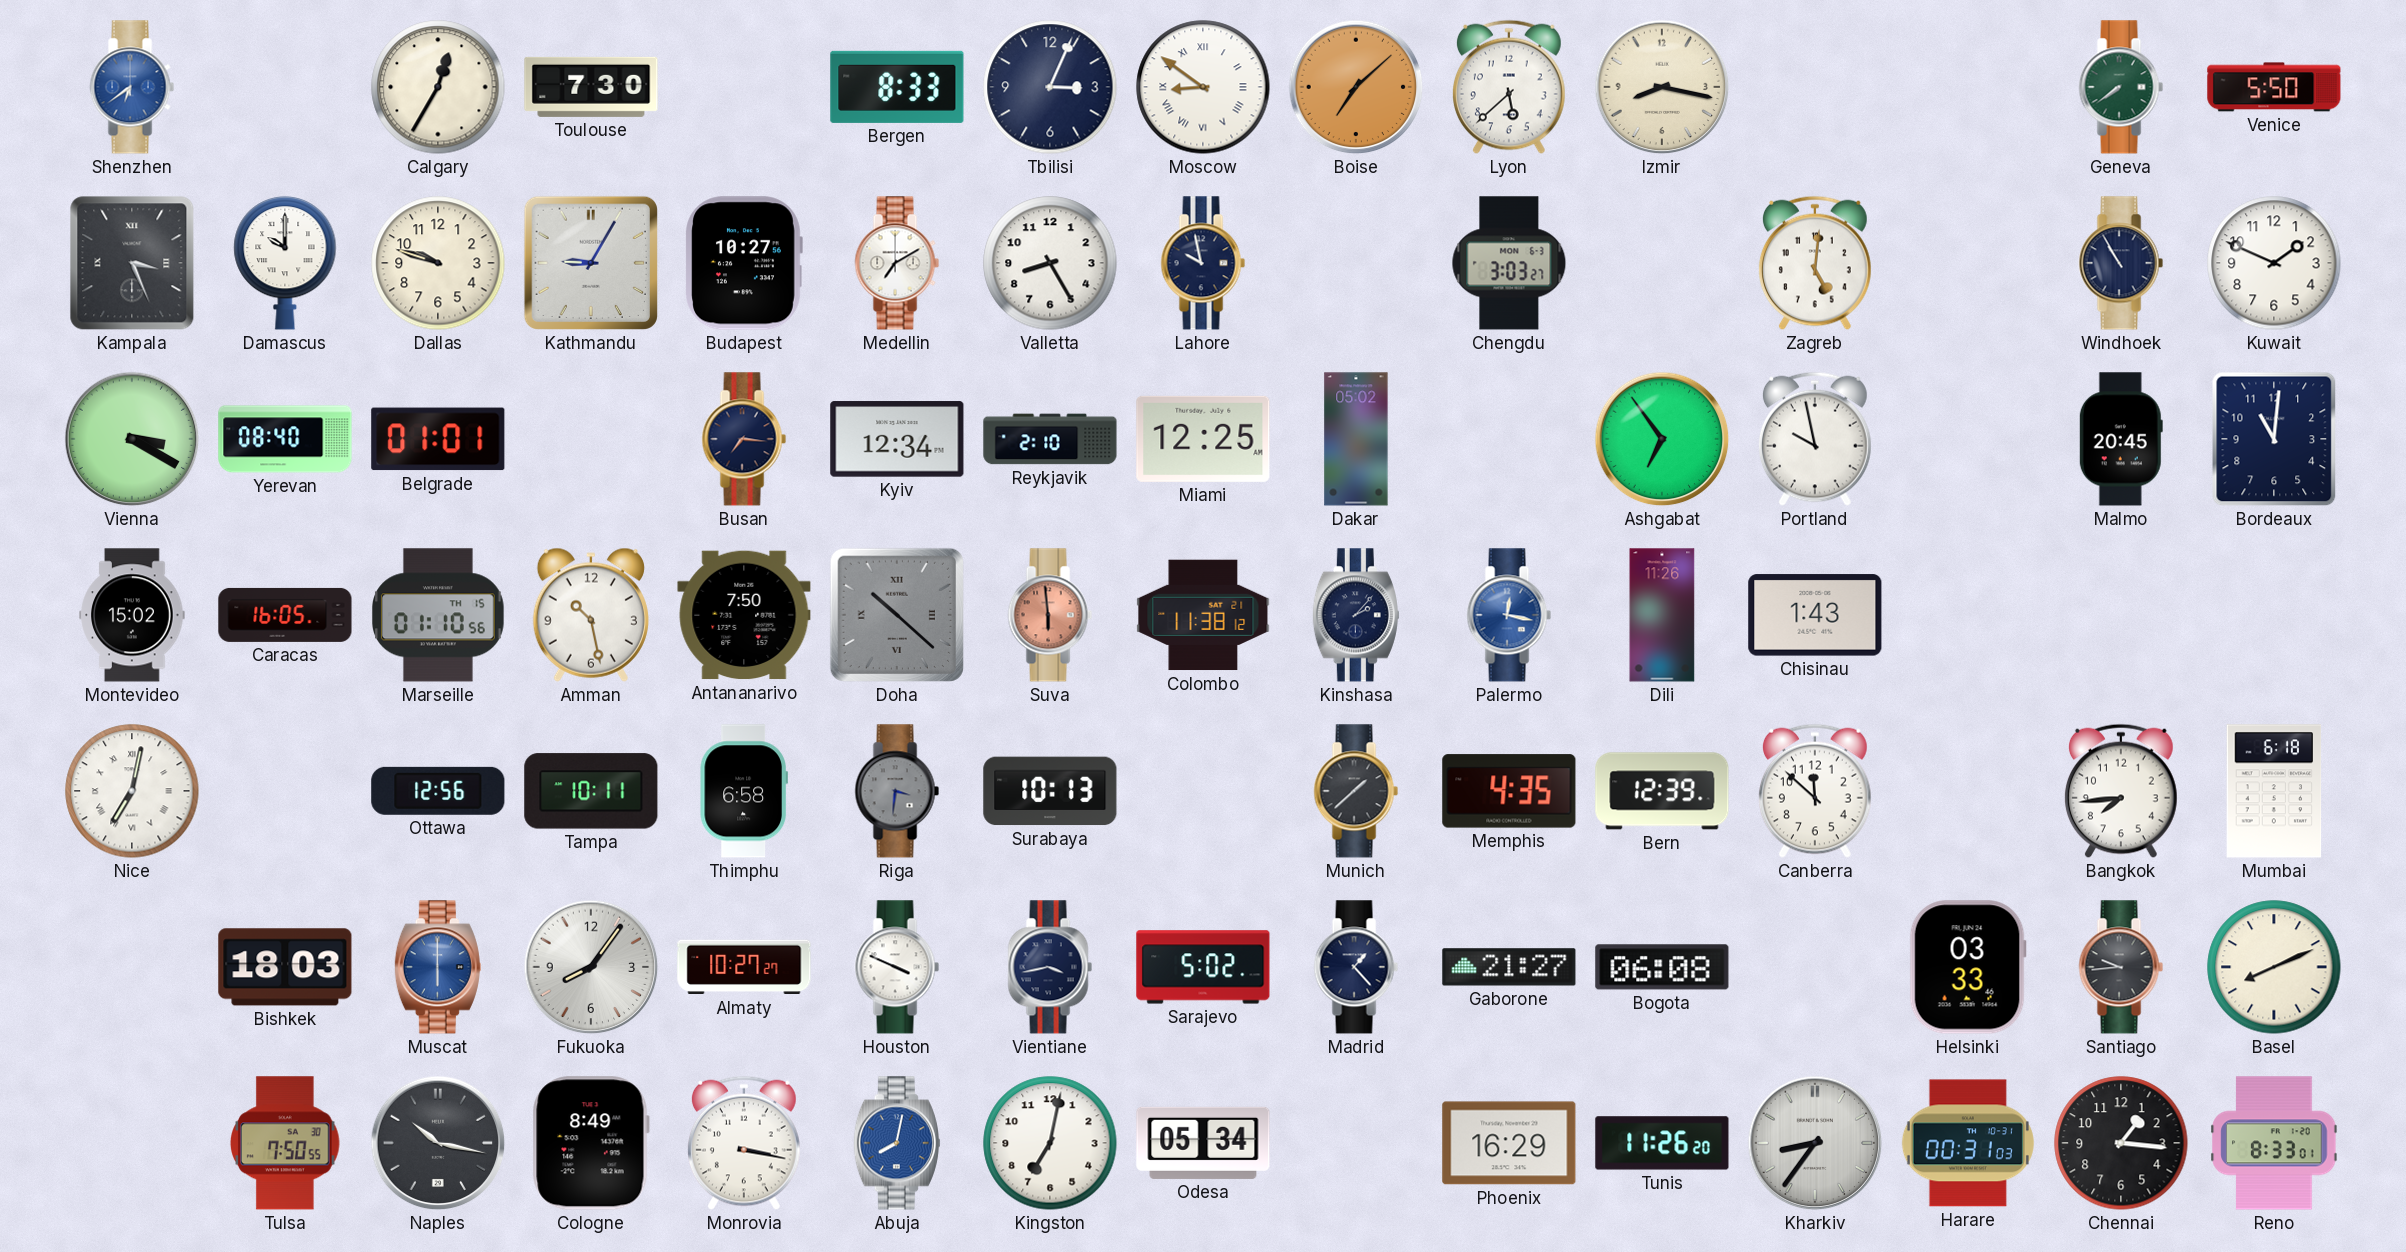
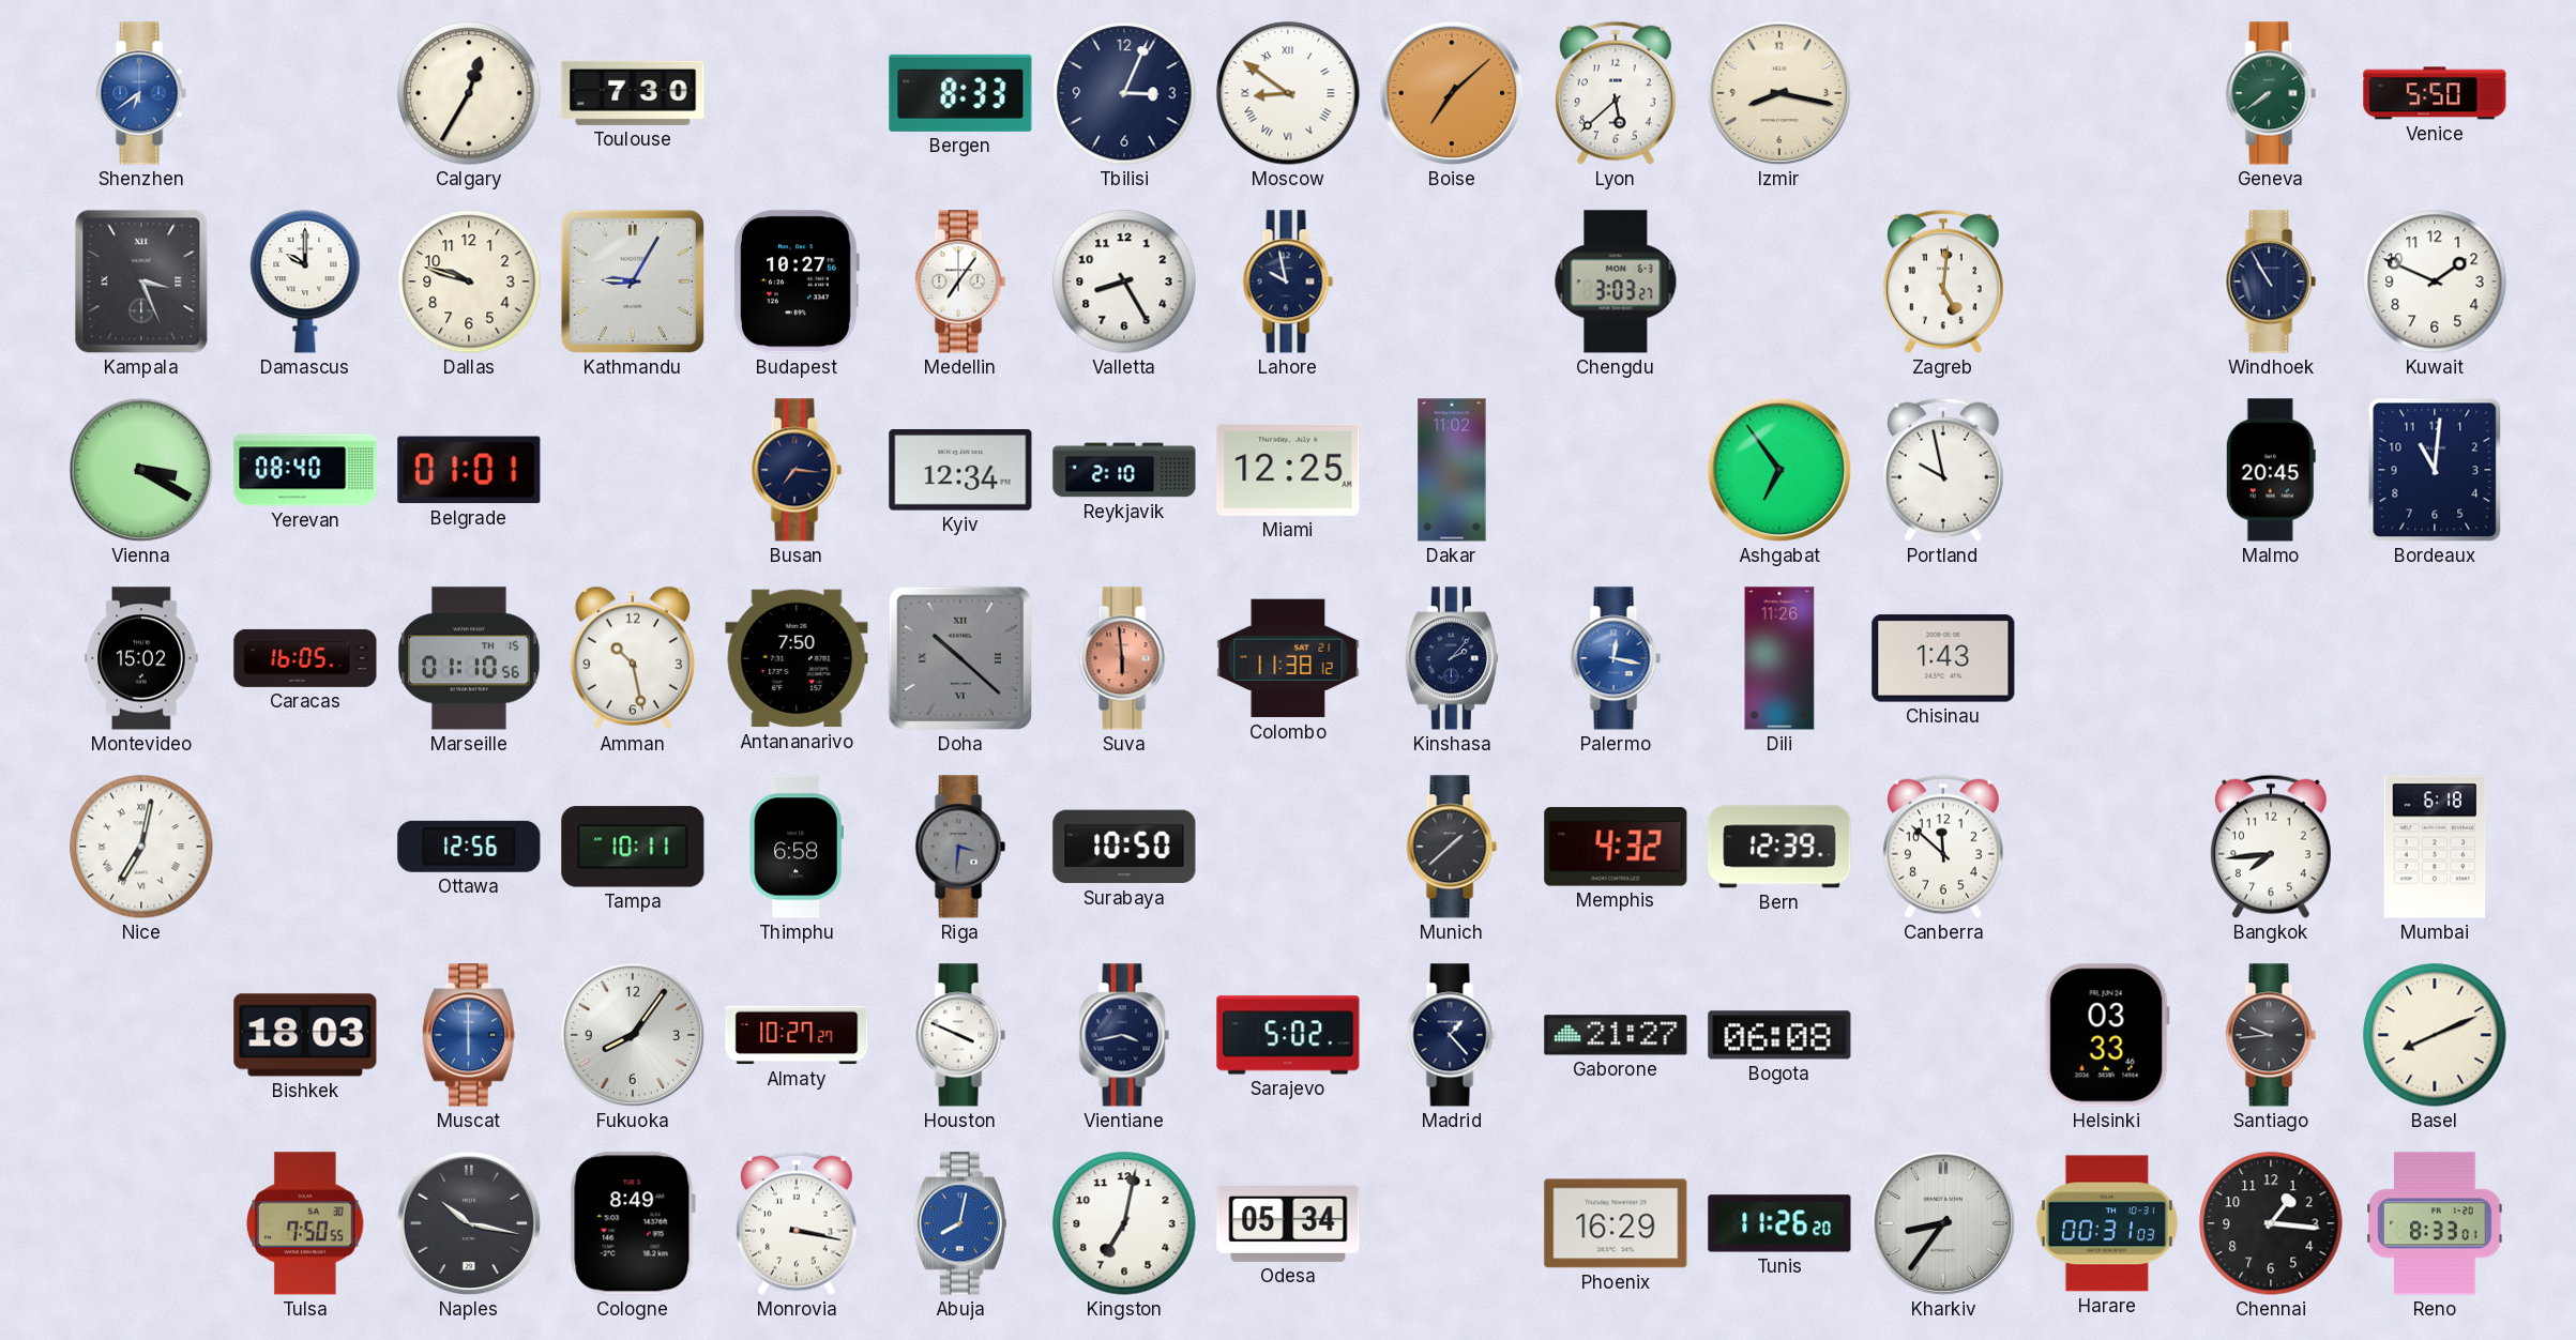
Medellin: 7:10 -> 7:06 (960, 281)
Dakar: 05:02 -> 11:02 (1452, 470)
Surabaya: 10:13 -> 10:50 (1124, 847)
Memphis: 4:35 -> 4:32 (1616, 847)
